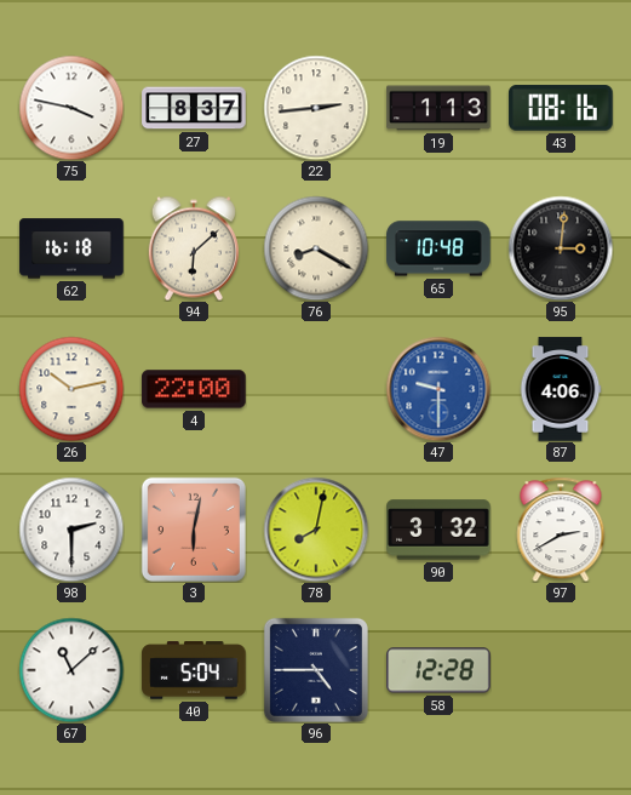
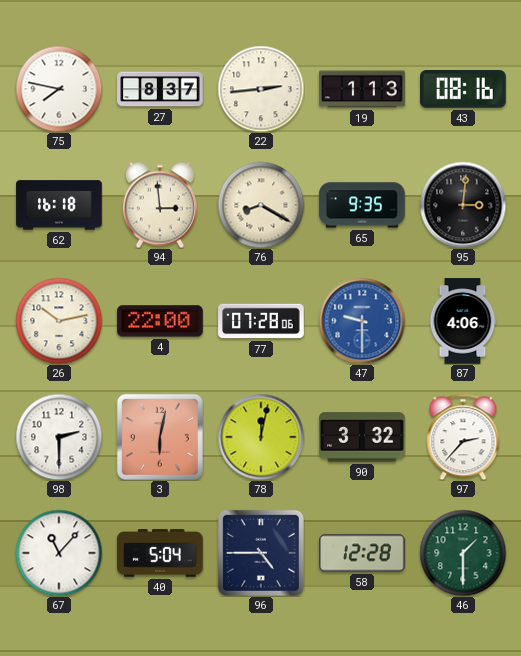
75: 3:47 -> 7:47 (59, 89)
94: 6:08 -> 2:59 (160, 205)
65: 10:48 -> 9:35 (362, 205)
77: none -> 07:28 (261, 321)
78: 8:02 -> 12:02 (261, 437)
97: 2:40 -> 2:37 (463, 437)
67: 11:08 -> 11:07 (59, 553)
46: none -> 1:30 (463, 553)
